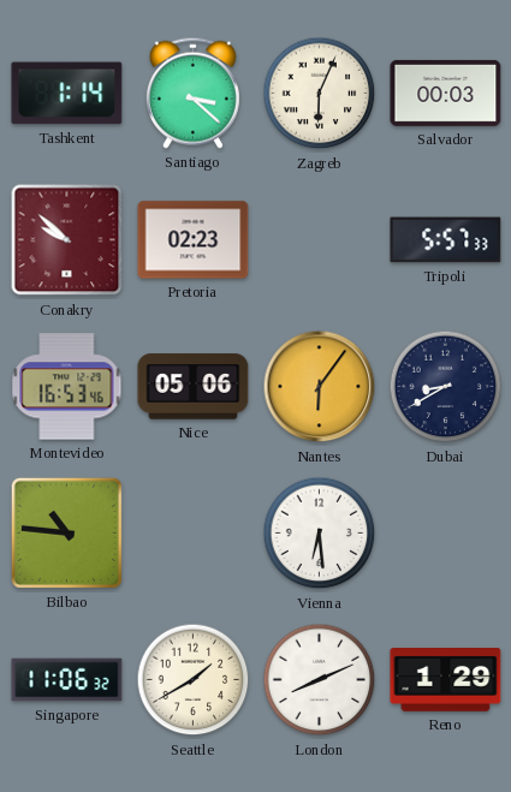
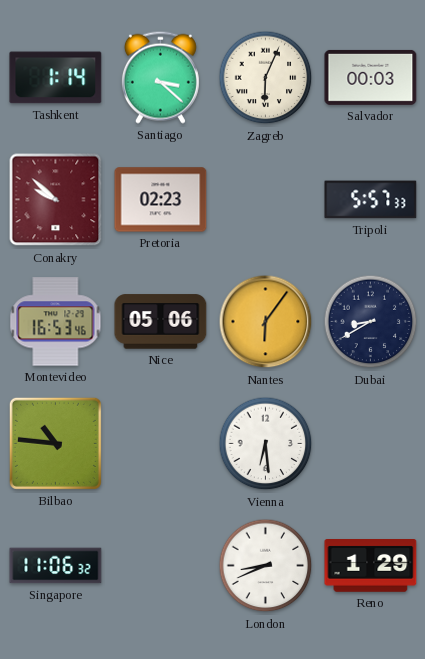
Seattle: 1:40 -> none (194, 680)
London: 8:11 -> 8:41 (266, 566)
